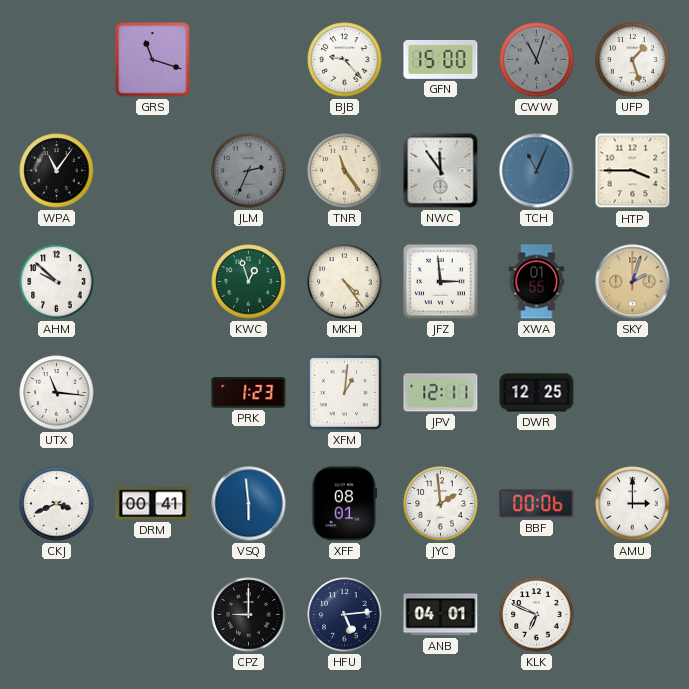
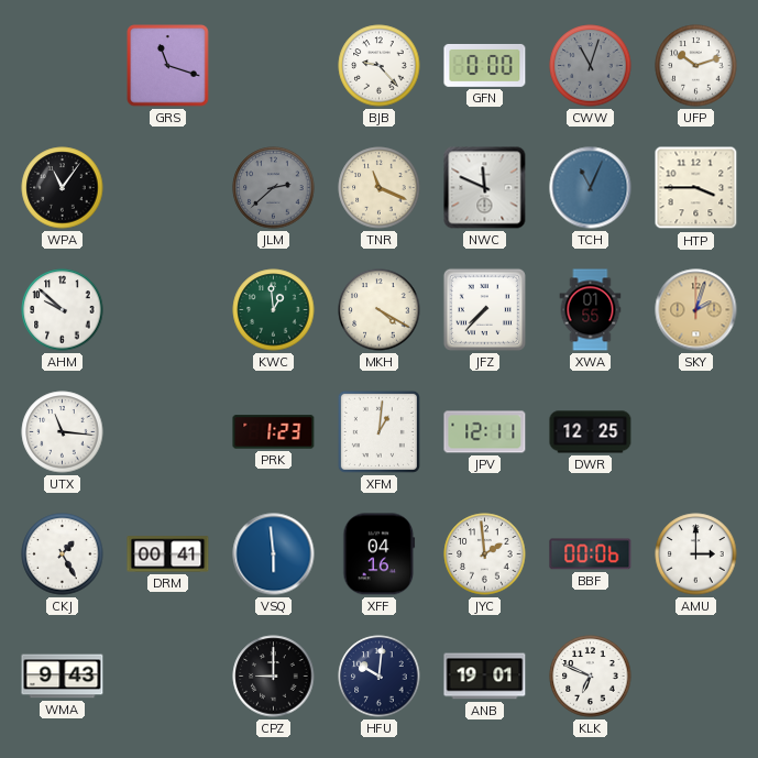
GFN: 15:00 -> 0:00 (485, 65)
UFP: 1:27 -> 10:12 (696, 66)
JLM: 2:34 -> 2:38 (274, 188)
TNR: 11:24 -> 11:19 (380, 188)
NWC: 11:54 -> 11:49 (485, 188)
KWC: 12:57 -> 12:59 (274, 310)
MKH: 4:24 -> 4:20 (380, 310)
JFZ: 2:59 -> 7:37 (484, 309)
CKJ: 3:41 -> 1:25 (63, 554)
XFF: 08:01 -> 04:16 (380, 554)
WMA: none -> 9:43 (63, 677)
HFU: 5:14 -> 10:01 (380, 677)
ANB: 04:01 -> 19:01 (485, 677)
